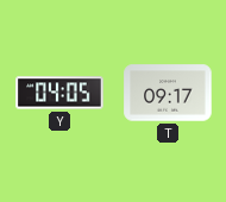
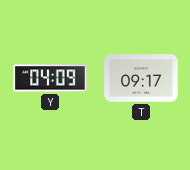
Y: 04:05 -> 04:09 (50, 78)
